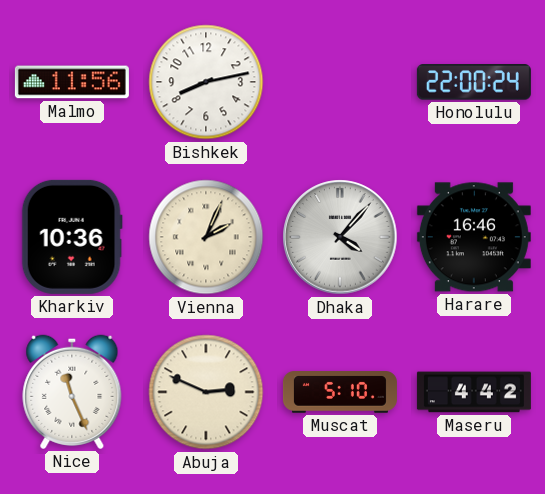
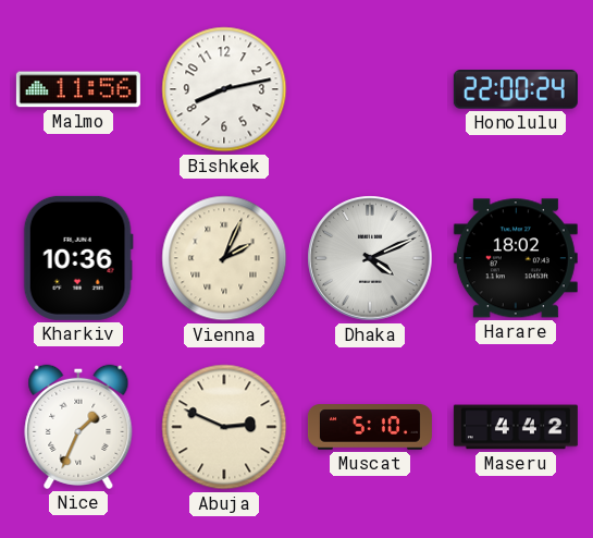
Dhaka: 4:07 -> 4:11 (370, 258)
Harare: 16:46 -> 18:02 (516, 258)
Nice: 11:26 -> 1:34 (78, 427)
